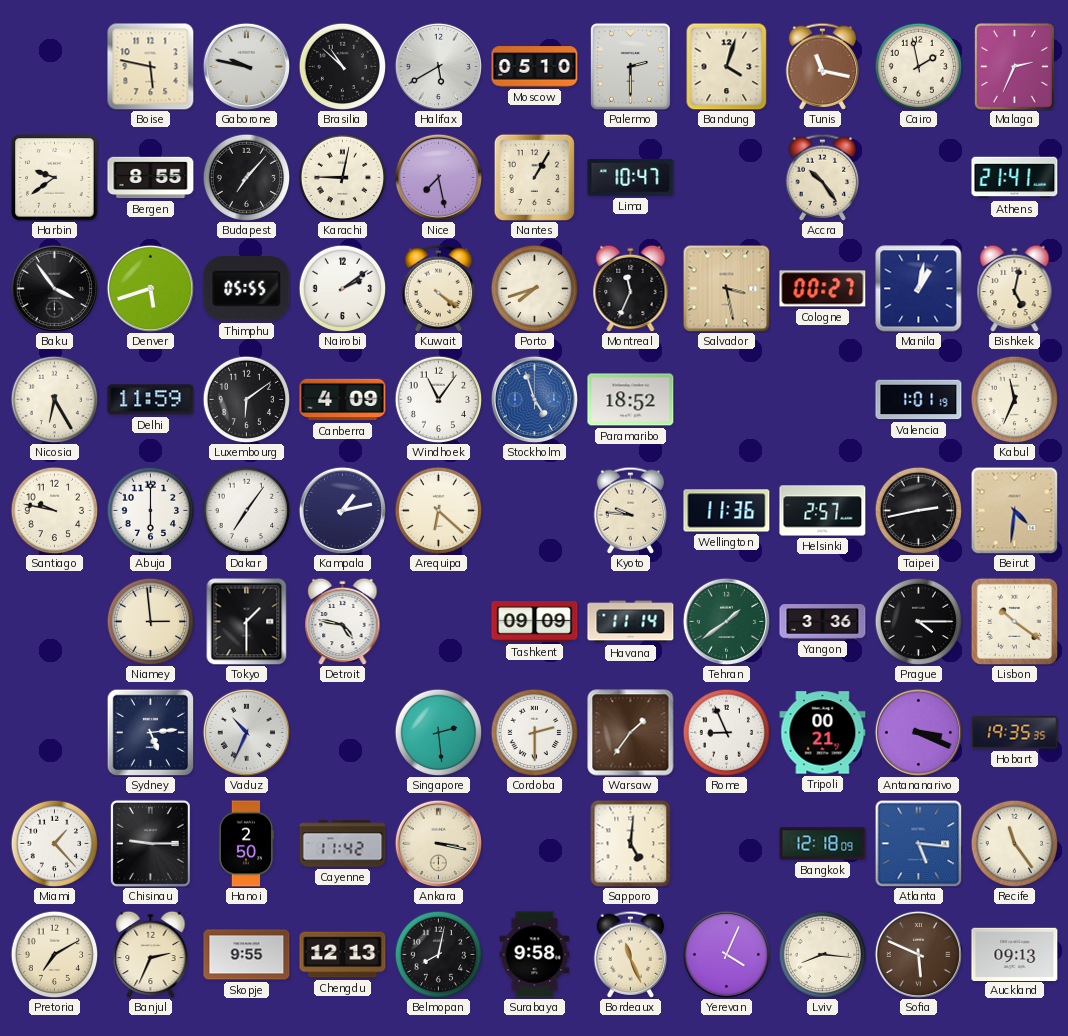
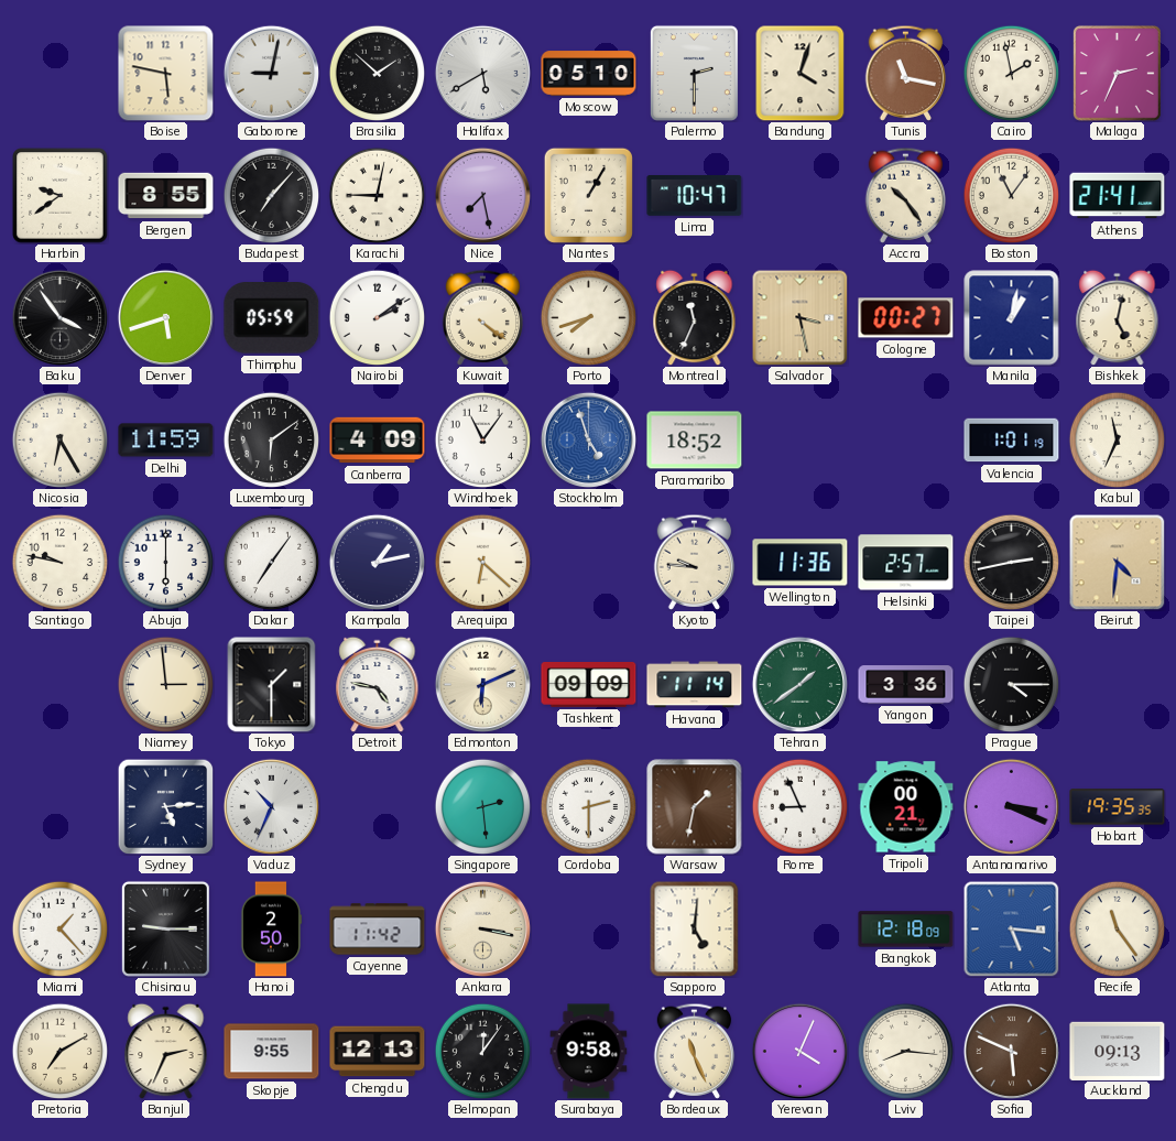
Gaborone: 9:47 -> 9:02 (271, 73)
Brasilia: 10:52 -> 1:52 (377, 73)
Boston: none -> 11:06 (1011, 195)
Thimphu: 05:55 -> 05:59 (272, 318)
Edmonton: none -> 6:11 (482, 684)
Lisbon: 10:21 -> none (1014, 621)
Warsaw: 1:36 -> 1:32 (695, 807)
Belmopan: 8:02 -> 12:06 (482, 1051)
